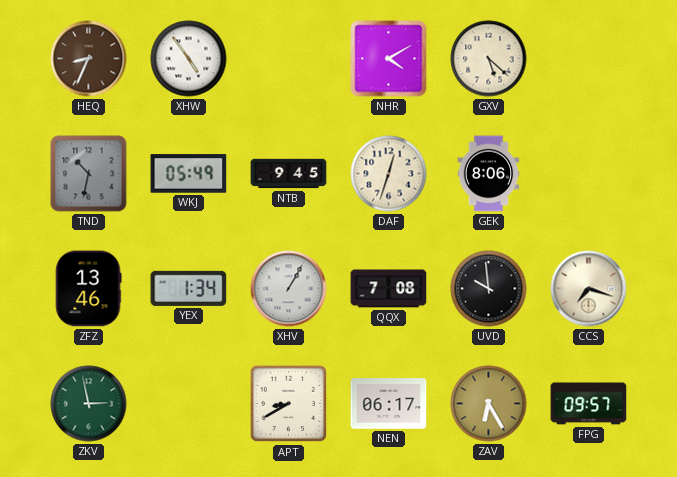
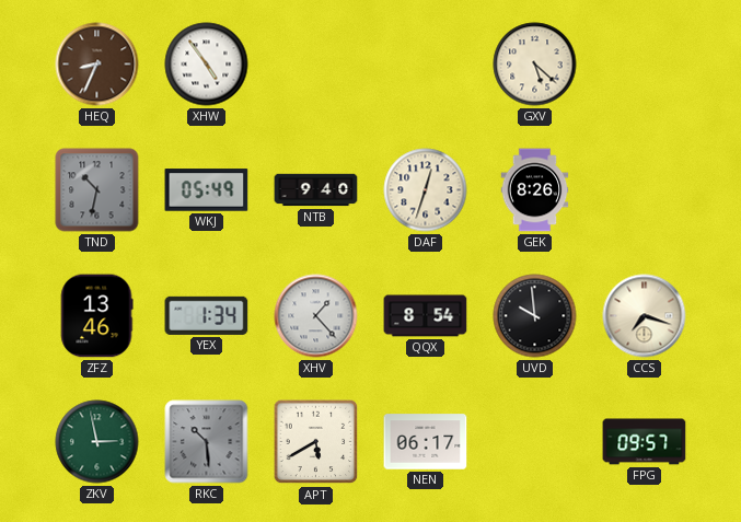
NHR: 4:10 -> none (389, 59)
NTB: 9:45 -> 9:40 (316, 190)
GEK: 8:06 -> 8:26 (535, 190)
XHV: 1:05 -> 1:23 (316, 316)
QQX: 7:08 -> 8:54 (426, 316)
RKC: none -> 10:29 (207, 442)
APT: 8:40 -> 5:40 (316, 442)
ZAV: 6:25 -> none (489, 404)
